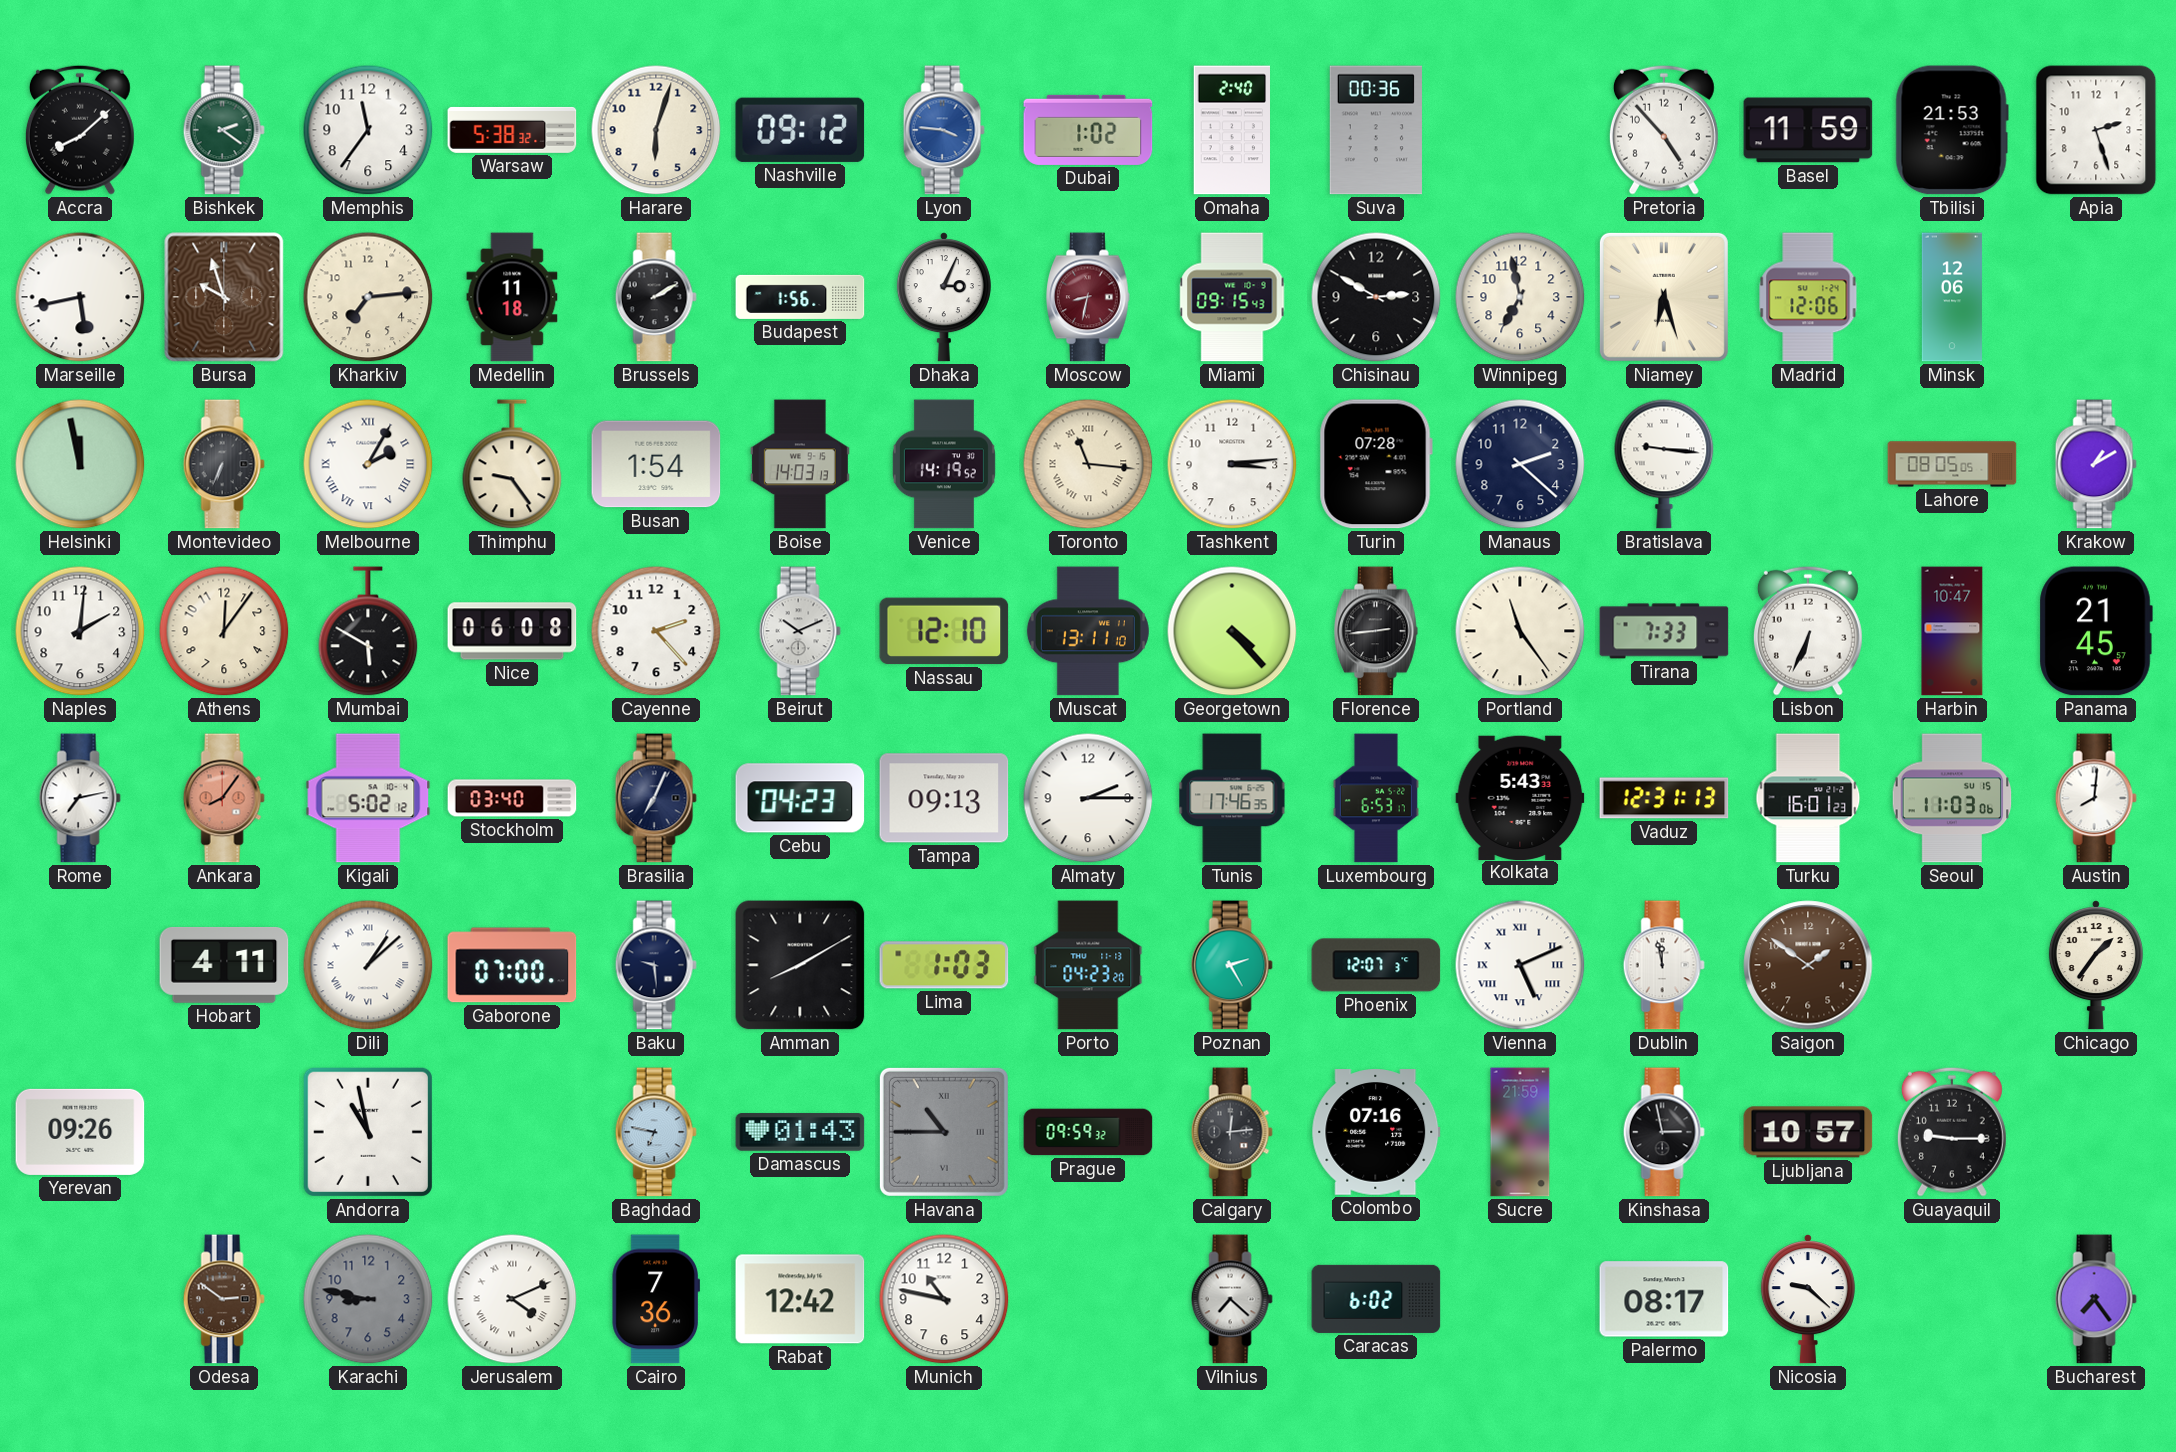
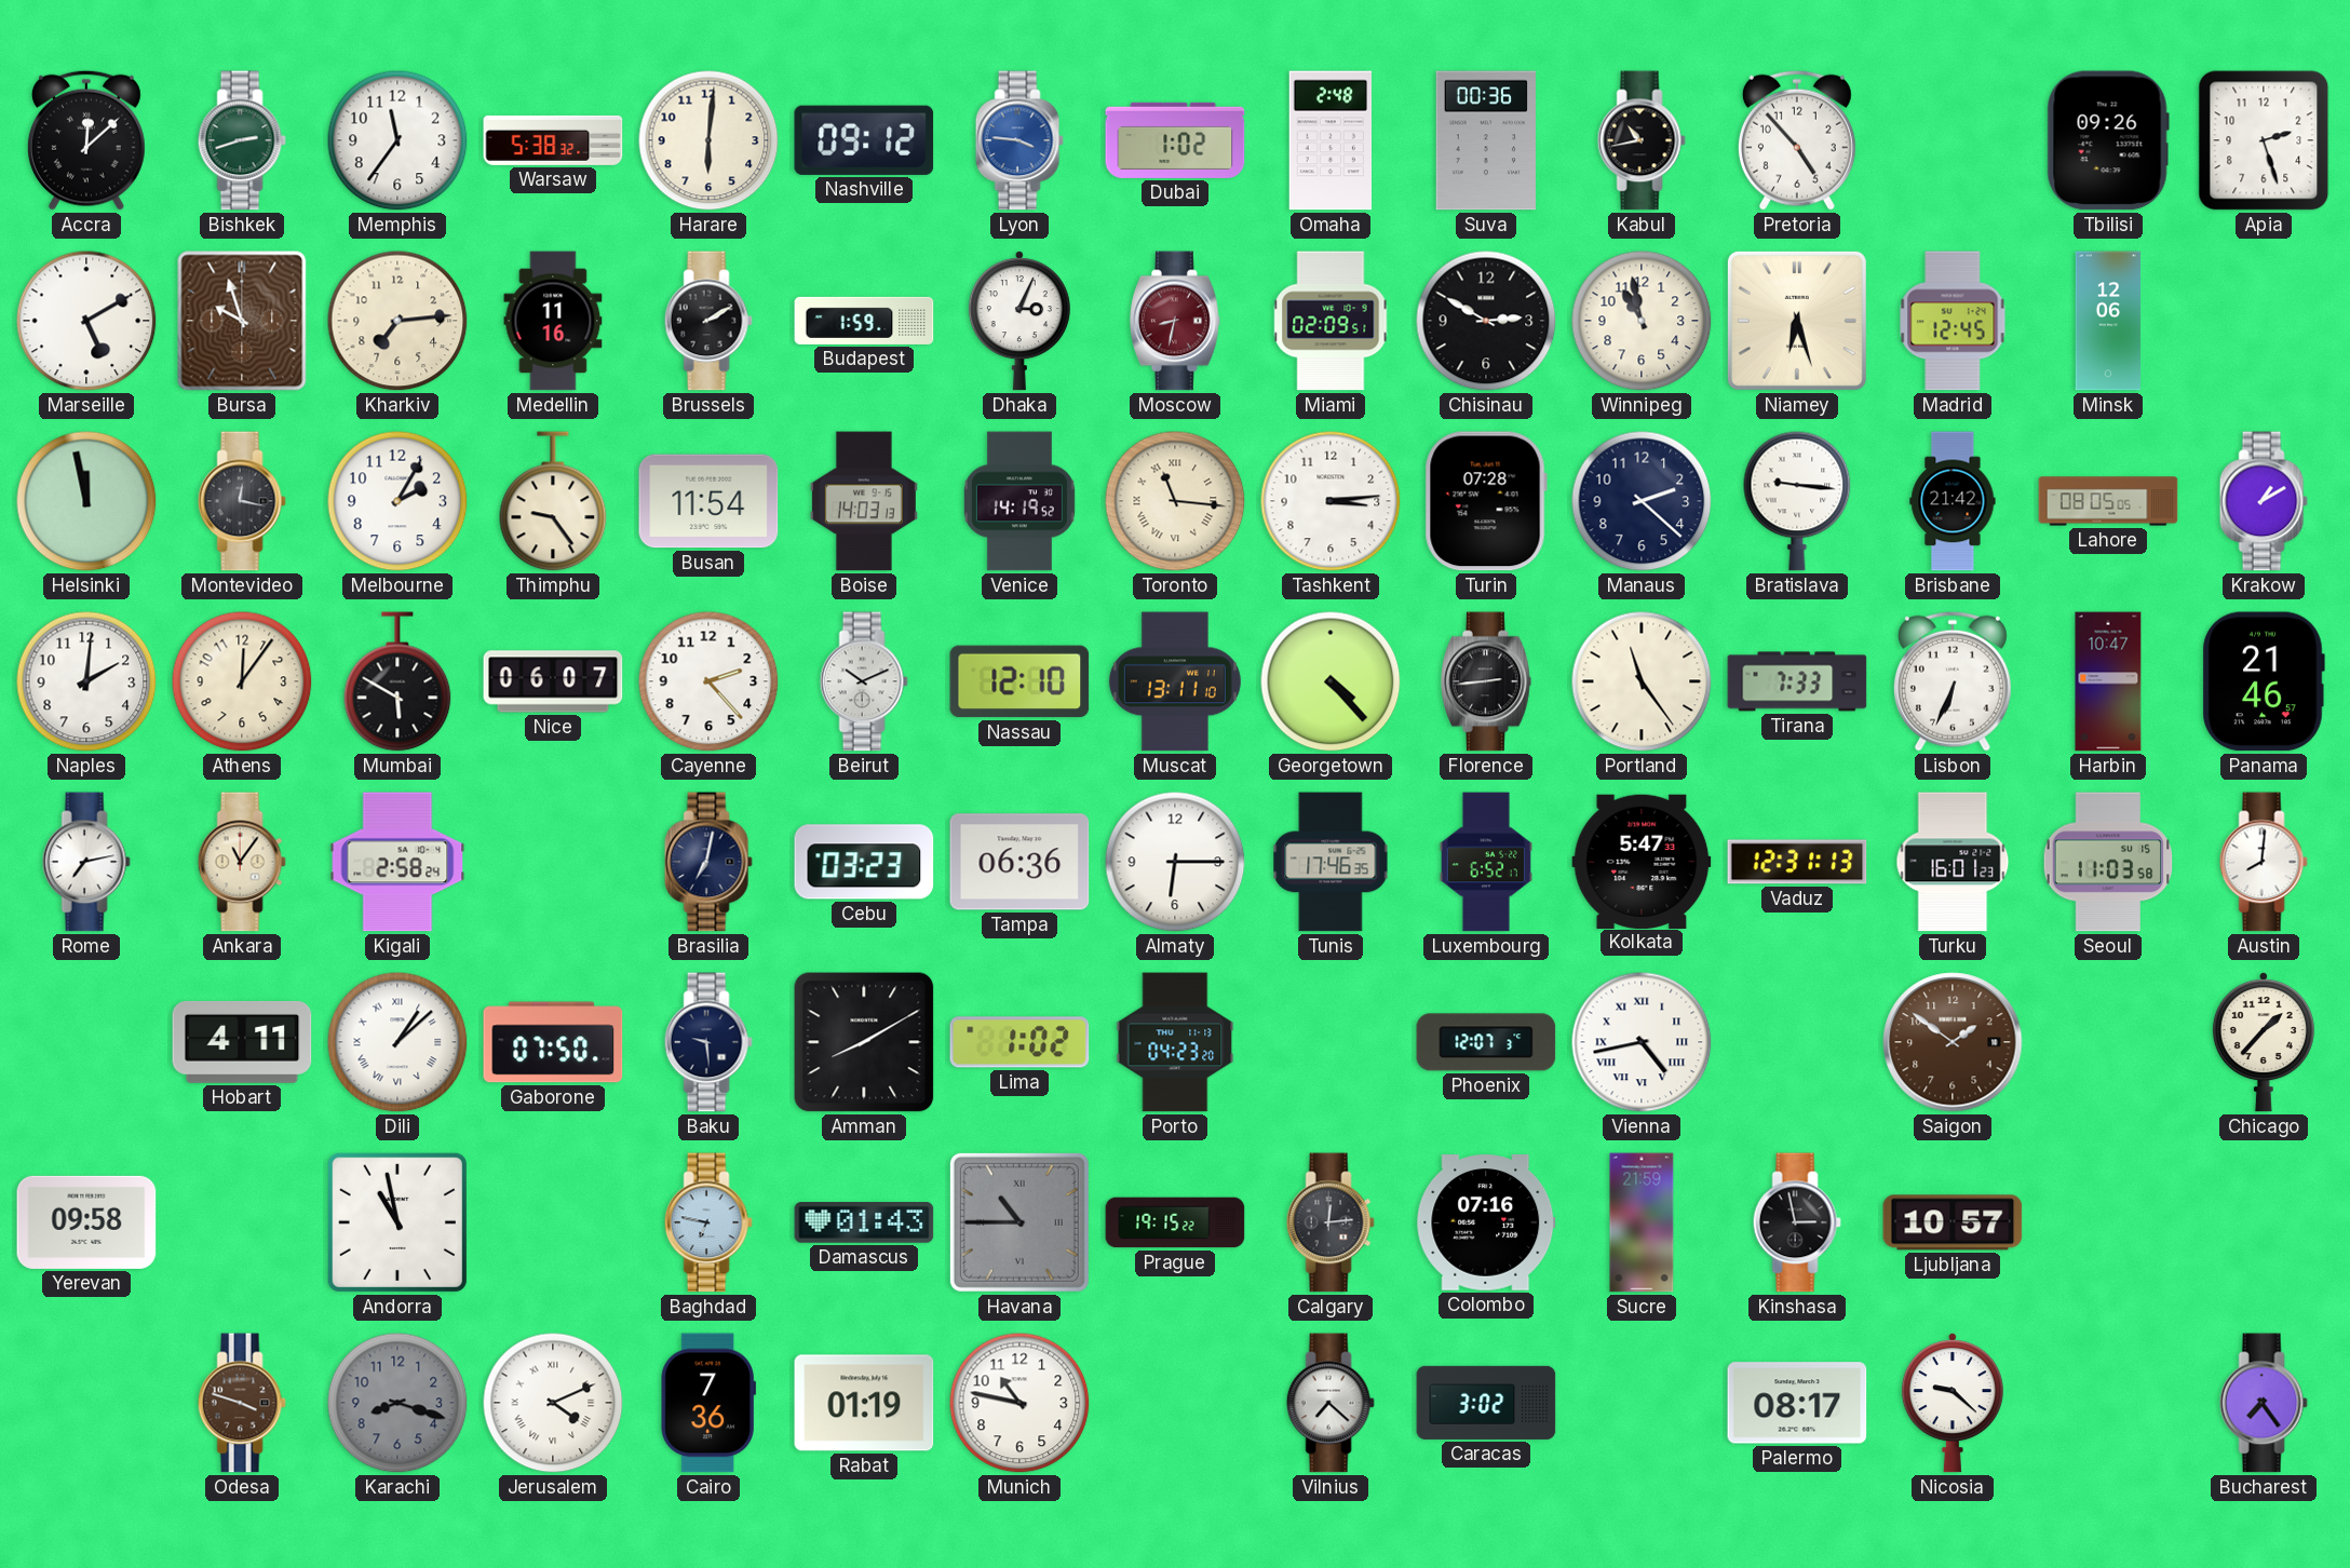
Accra: 8:08 -> 12:08 (86, 140)
Bishkek: 2:21 -> 2:42 (242, 140)
Harare: 6:03 -> 6:01 (708, 140)
Omaha: 2:40 -> 2:48 (1331, 140)
Kabul: none -> 10:43 (1642, 140)
Basel: 11:59 -> none (1808, 130)
Tbilisi: 21:53 -> 09:26 (2108, 140)
Marseille: 5:43 -> 5:10 (86, 321)
Medellin: 11:18 -> 11:16 (553, 321)
Budapest: 1:56 -> 1:59 (864, 321)
Miami: 09:15 -> 02:09 (1331, 321)
Winnipeg: 6:58 -> 10:58 (1642, 321)
Madrid: 12:06 -> 12:45 (1953, 321)
Montevideo: 6:34 -> 12:17 (242, 501)
Melbourne numerals: Roman -> Arabic (397, 501)
Busan: 1:54 -> 11:54 (708, 501)
Brisbane: none -> 21:42 (1953, 501)
Nice: 06:08 -> 06:07 (553, 681)
Panama: 21:45 -> 21:46 (2264, 681)
Ankara: 8:06 -> 11:06 (242, 862)
Ankara dial: salmon -> cream (242, 862)
Kigali: 5:02 -> 2:58 (397, 862)
Stockholm: 03:40 -> none (512, 798)
Brasilia: 7:04 -> 7:02 (708, 862)
Cebu: 04:23 -> 03:23 (864, 862)
Tampa: 09:13 -> 06:36 (1019, 862)
Almaty: 2:15 -> 6:15 (1175, 862)
Luxembourg: 6:53 -> 6:52 (1486, 862)
Kolkata: 5:43 -> 5:47 (1642, 861)
Seoul: 11:03:06 -> 11:03:58 (2108, 862)
Gaborone: 07:00 -> 07:50 (553, 1042)
Lima: 1:03 -> 1:02 (1019, 1042)
Poznan: 2:25 -> none (1232, 965)
Vienna: 5:11 -> 4:43 (1642, 1042)
Dublin: 11:58 -> none (1664, 965)
Chicago: 1:36 -> 1:37 (2264, 1042)
Yerevan: 09:26 -> 09:58 (86, 1222)
Prague: 09:59 -> 19:15 (1175, 1222)
Guayaquil: 9:15 -> none (1952, 1132)
Odesa: 2:51 -> 3:48 (242, 1403)
Karachi: 8:47 -> 8:18 (397, 1403)
Rabat: 12:42 -> 01:19 (864, 1403)
Caracas: 6:02 -> 3:02 (1486, 1403)
